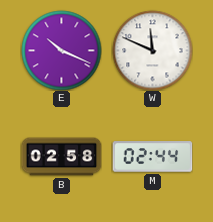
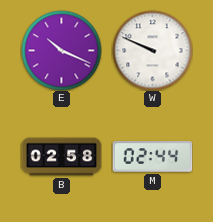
W: 11:49 -> 9:49 (152, 50)
